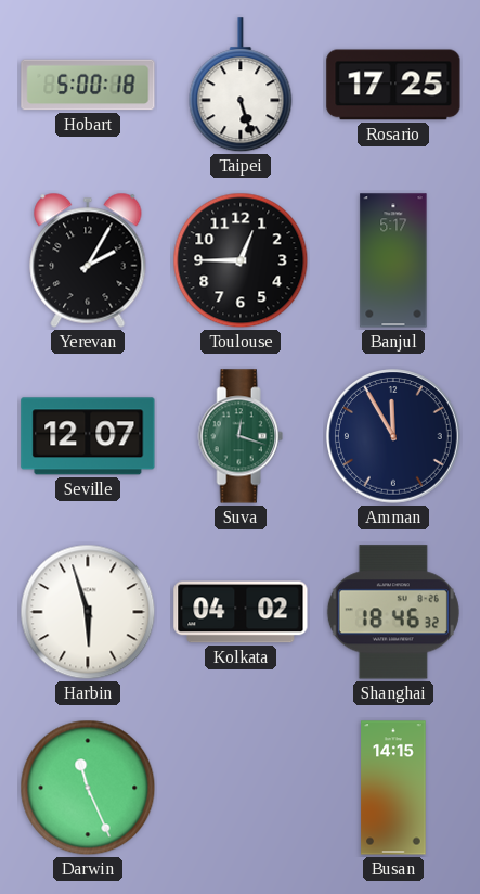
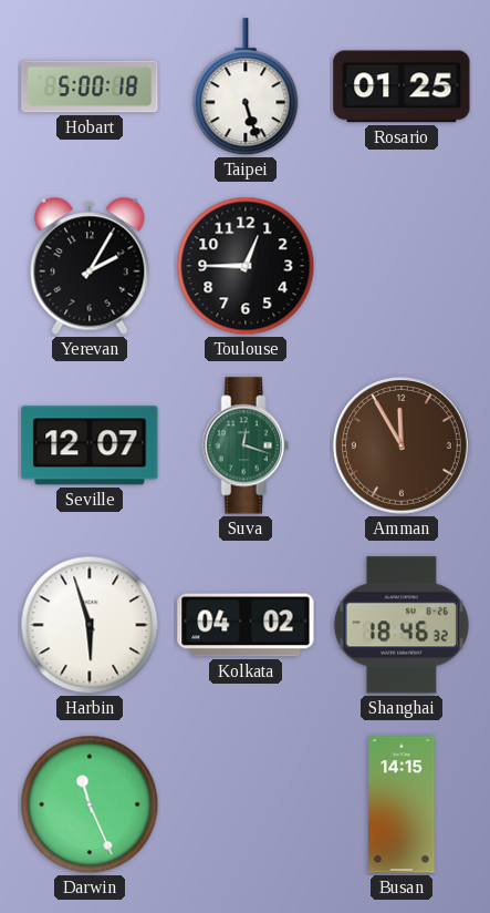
Rosario: 17:25 -> 01:25 (402, 86)
Banjul: 5:17 -> none (393, 260)
Amman dial: navy -> brown (403, 447)
